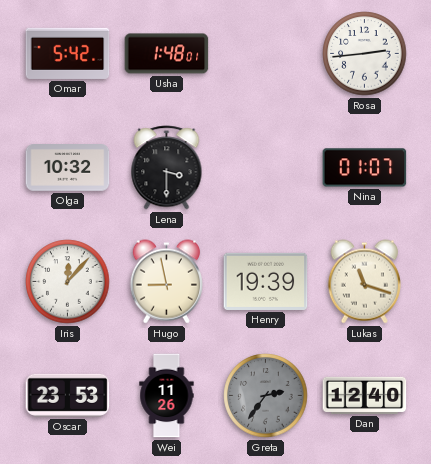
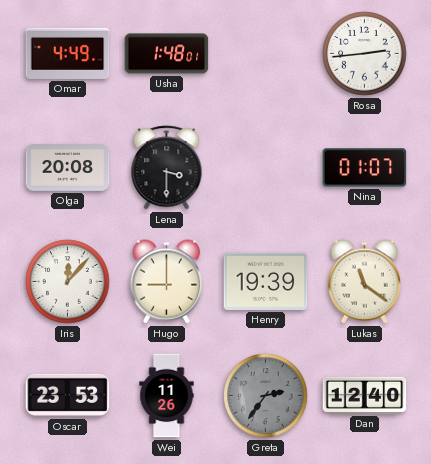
Omar: 5:42 -> 4:49 (68, 53)
Olga: 10:32 -> 20:08 (68, 168)
Hugo: 8:58 -> 9:00 (166, 282)
Lukas: 11:18 -> 11:21 (364, 282)
